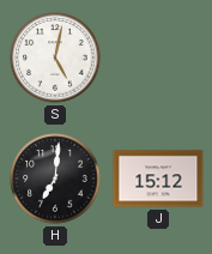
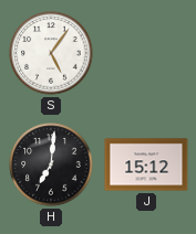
S: 5:02 -> 5:06 (51, 53)
